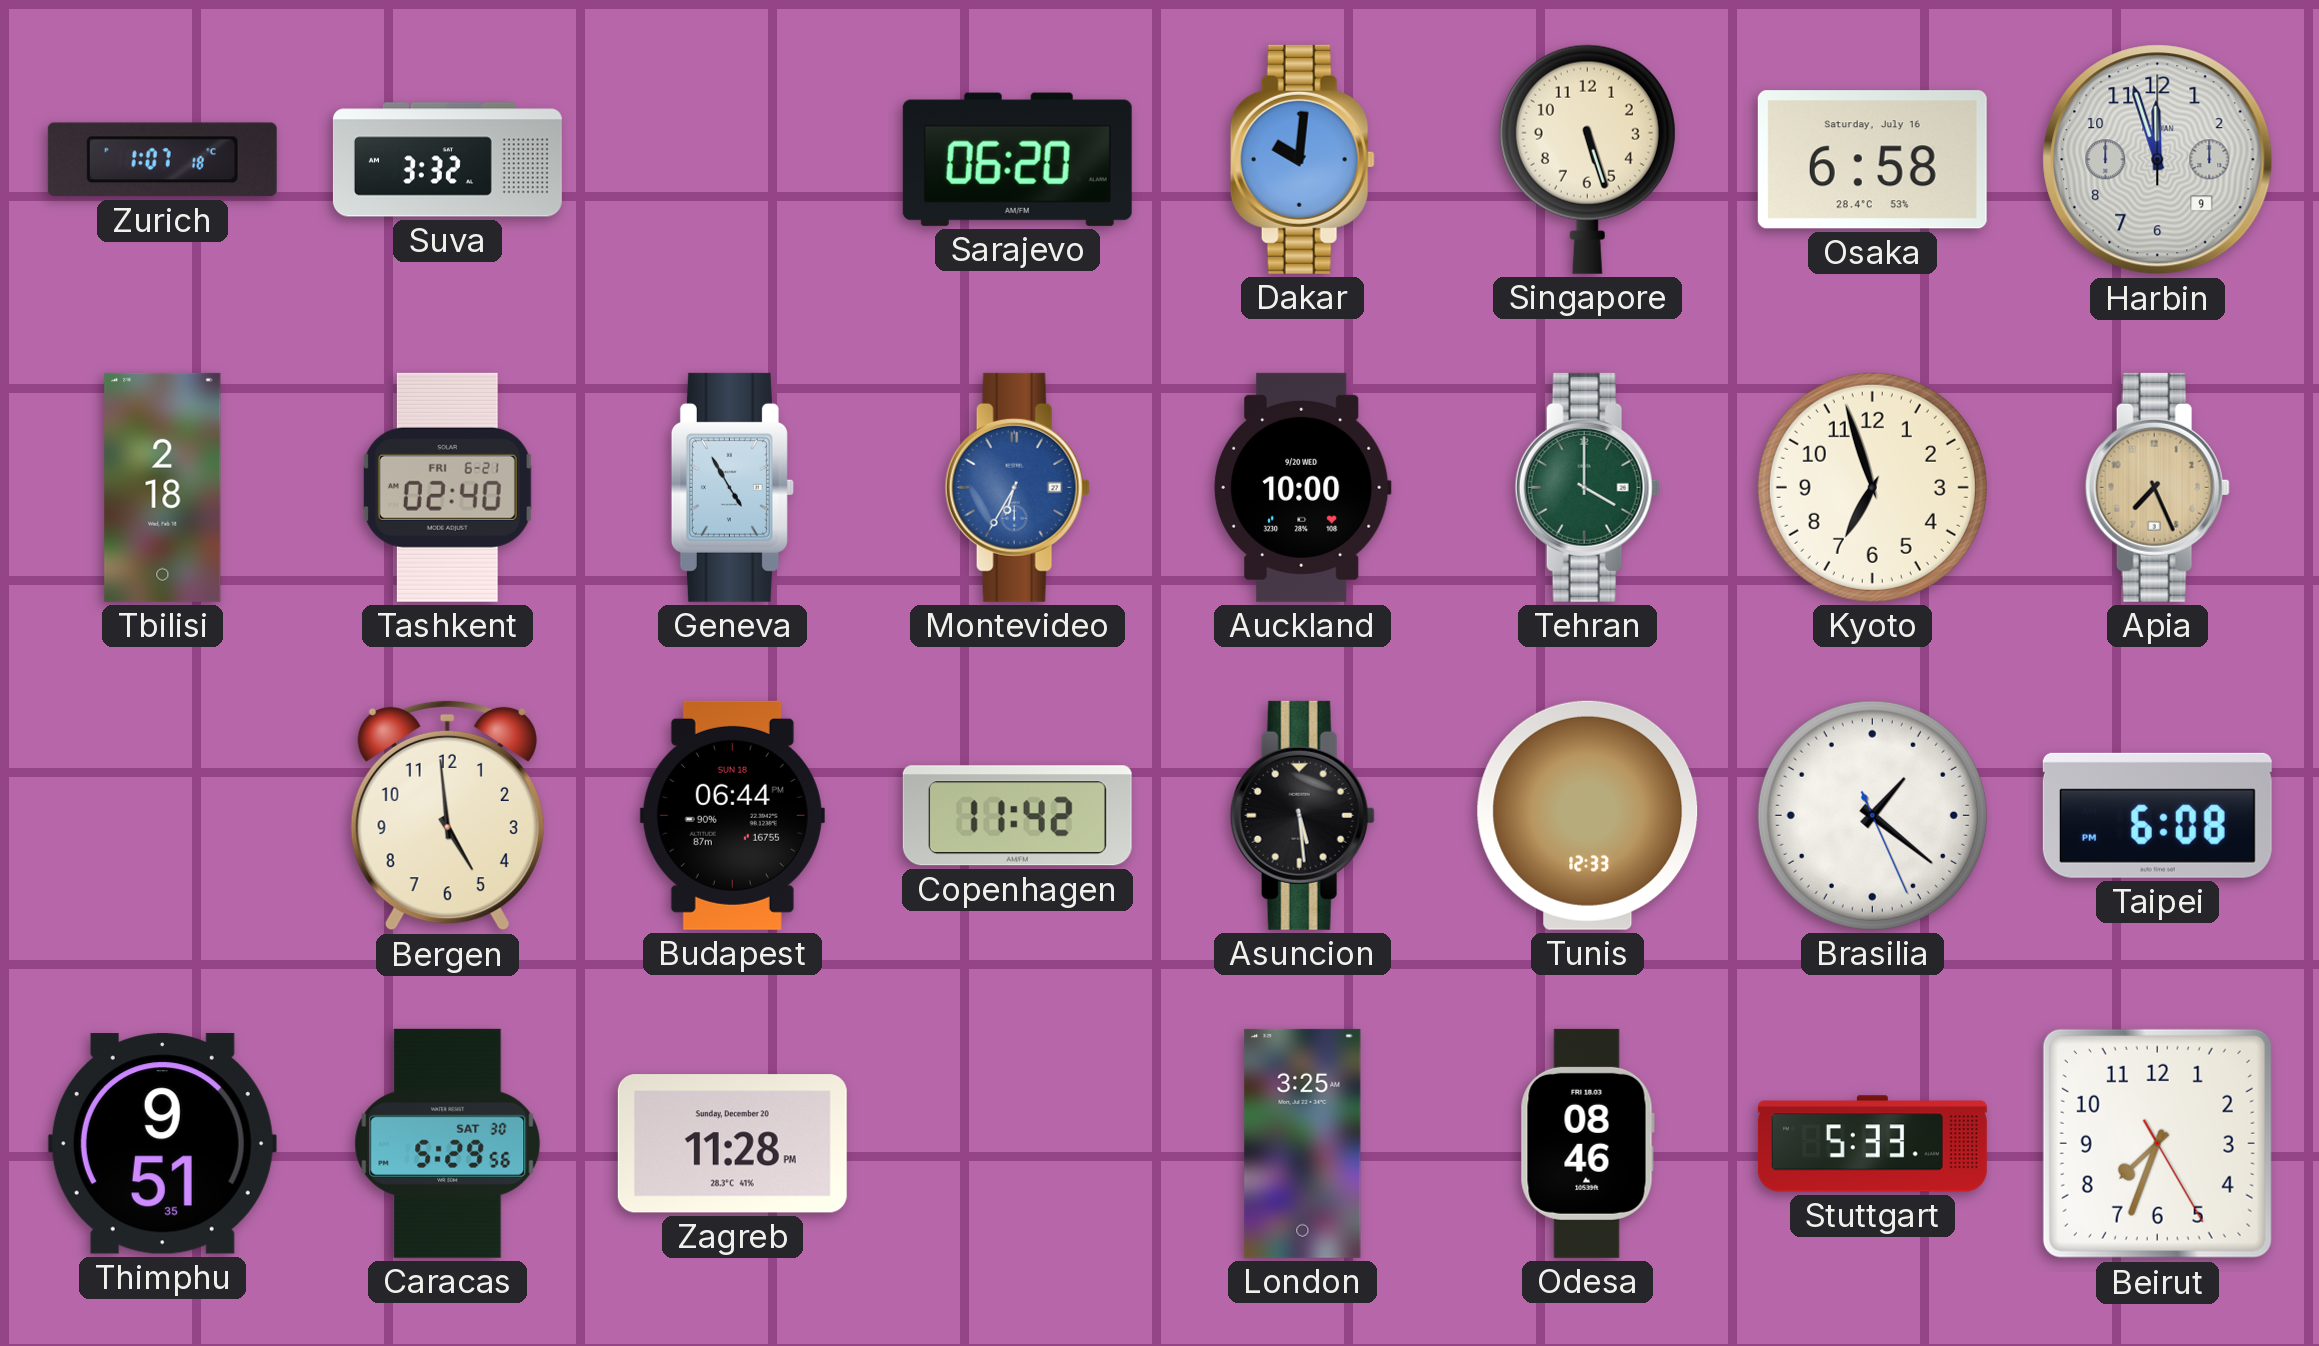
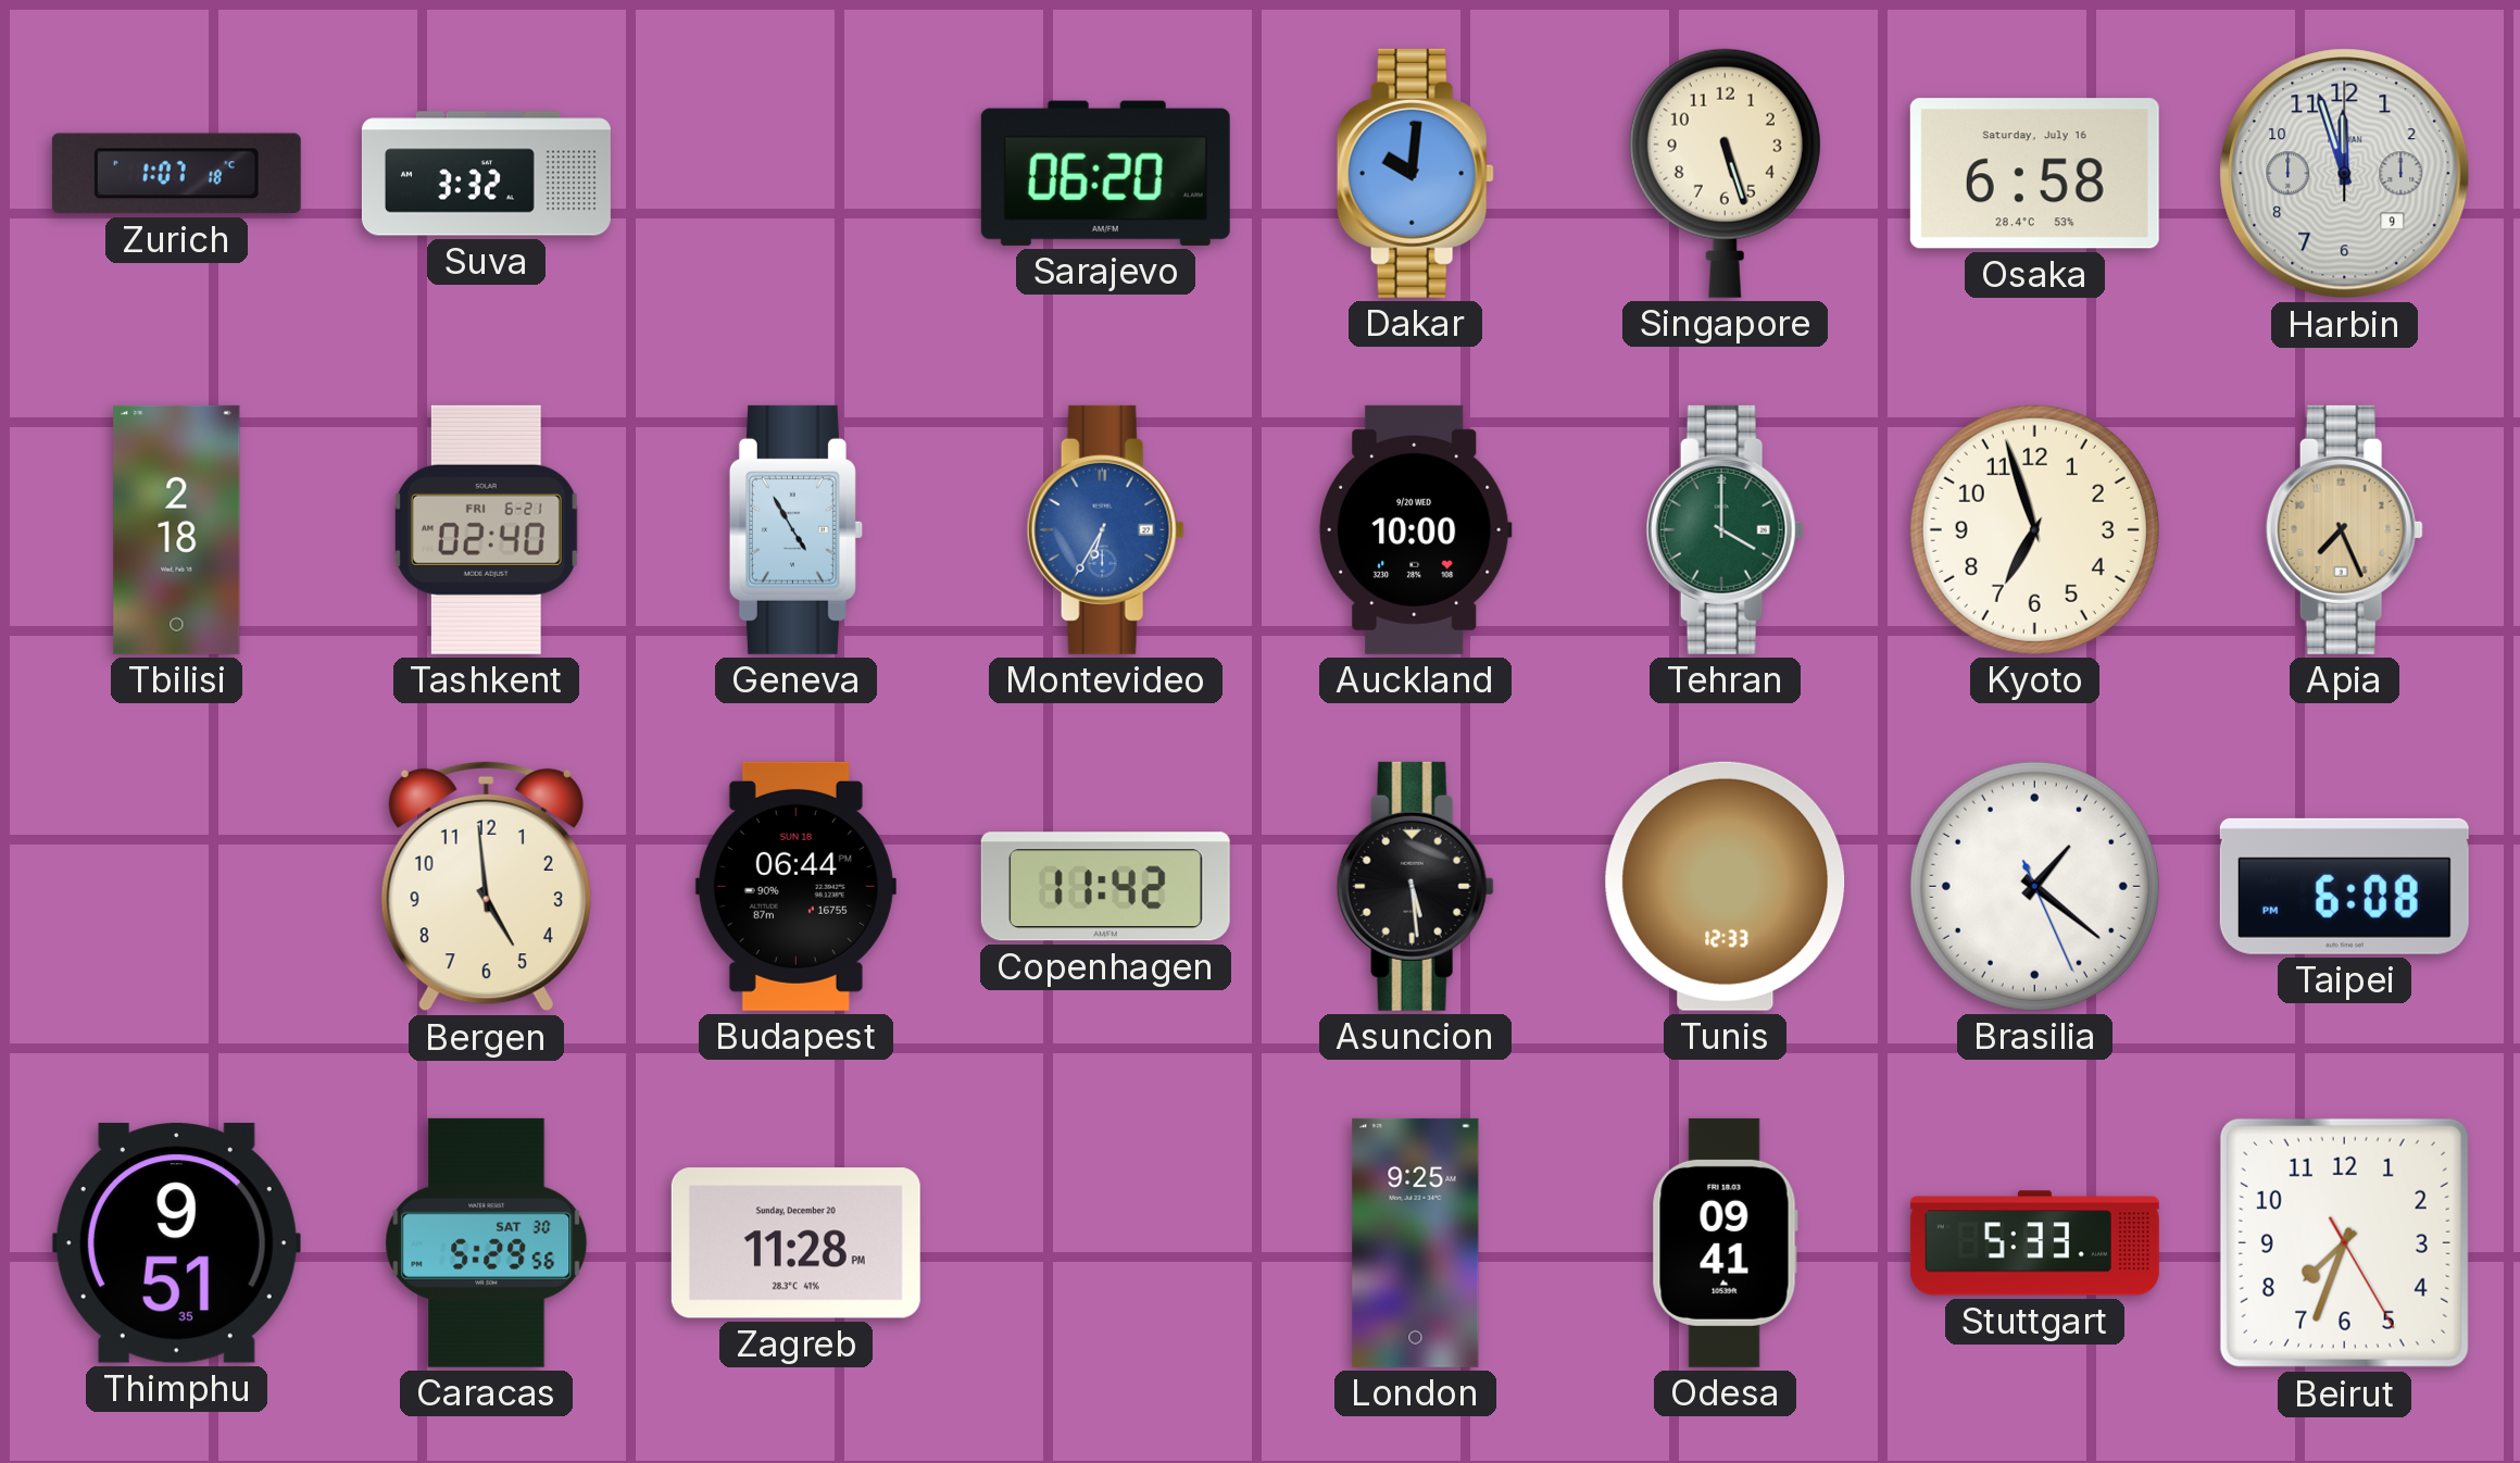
London: 3:25 -> 9:25 (1416, 1242)
Odesa: 08:46 -> 09:41 (1725, 1242)
